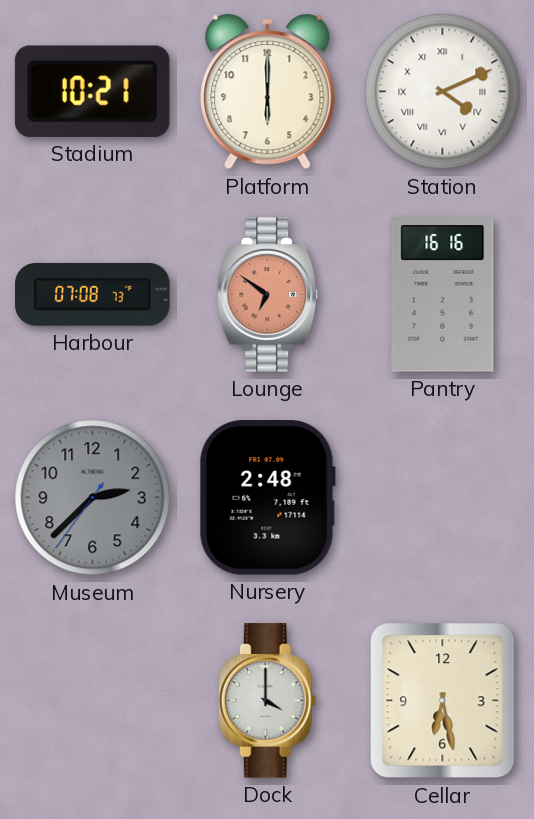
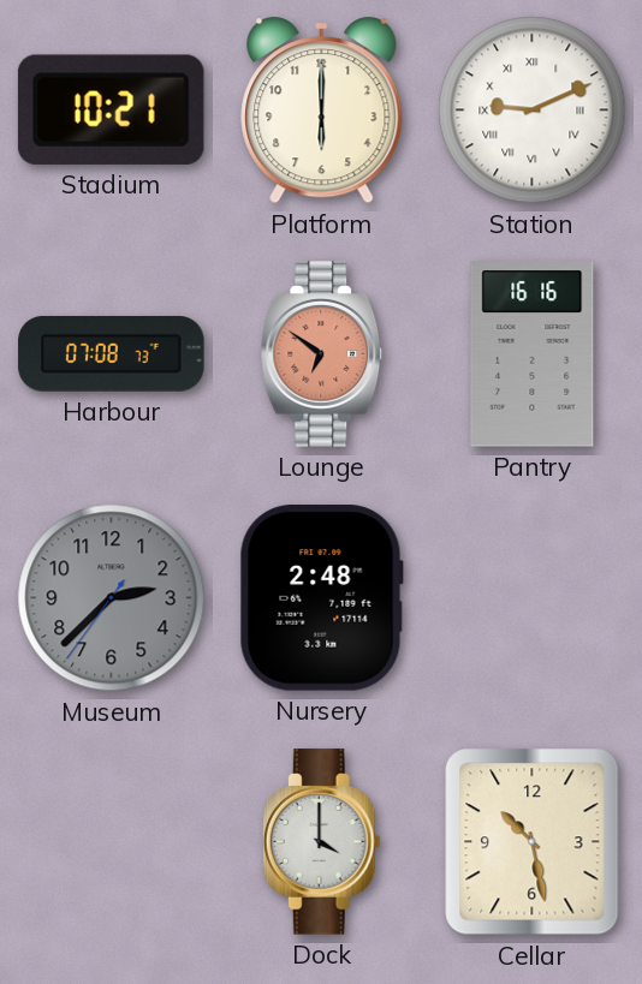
Station: 4:11 -> 9:11 (533, 111)
Cellar: 6:28 -> 10:28 (533, 842)
